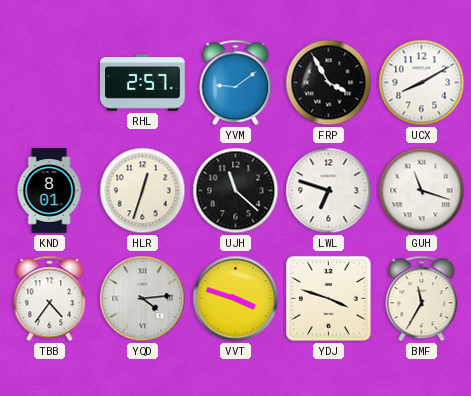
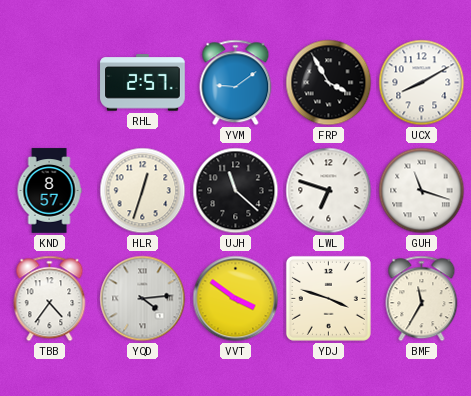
KND: 8:01 -> 8:57 (49, 191)
VVT: 3:48 -> 3:51 (236, 299)
